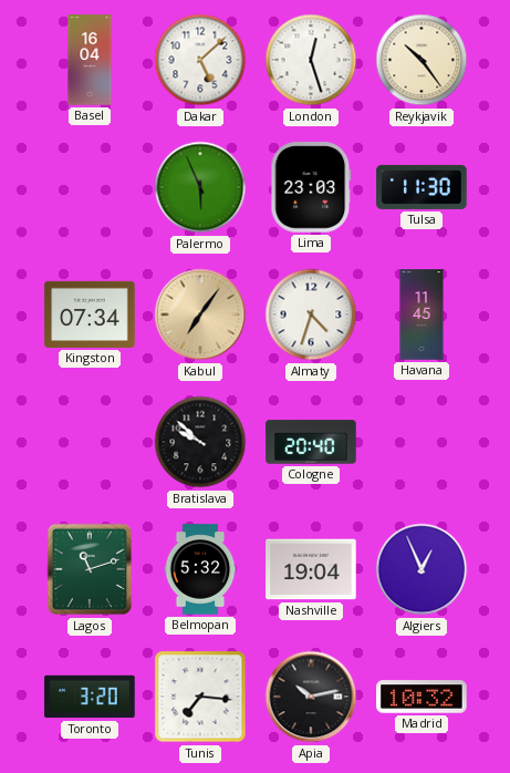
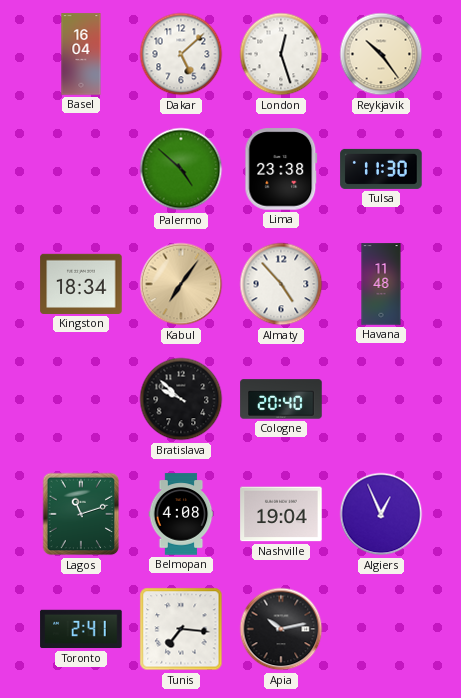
Palermo: 5:56 -> 4:52 (181, 169)
Lima: 23:03 -> 23:38 (281, 169)
Kingston: 07:34 -> 18:34 (81, 284)
Almaty: 4:33 -> 4:53 (281, 284)
Havana: 11:45 -> 11:48 (381, 284)
Belmopan: 5:32 -> 4:08 (181, 514)
Toronto: 3:20 -> 2:41 (81, 629)
Madrid: 10:32 -> none (421, 697)
